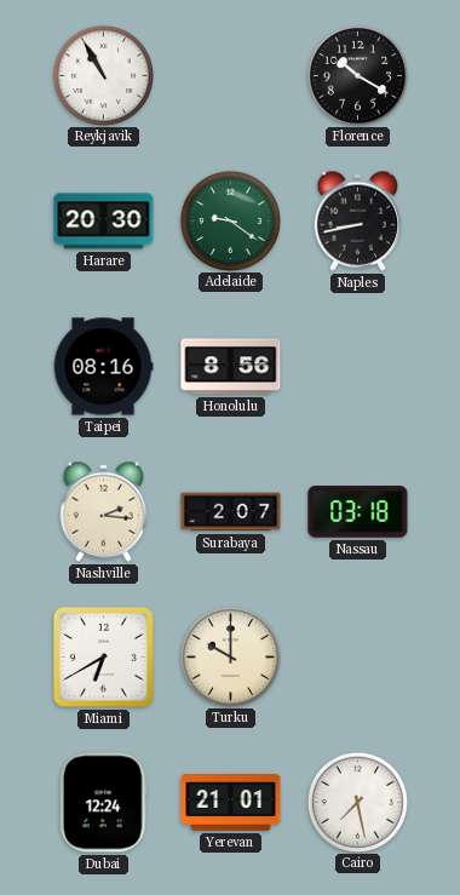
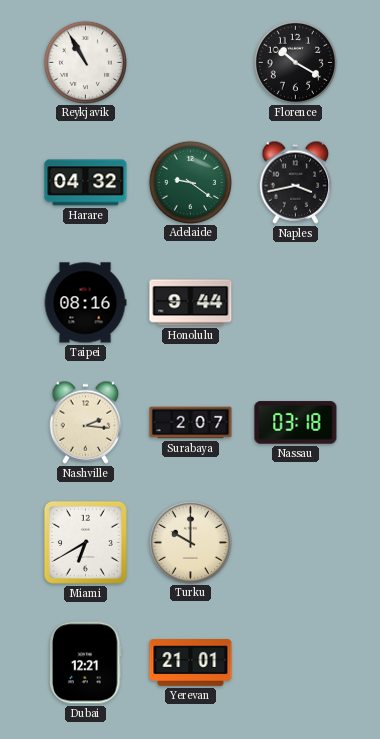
Harare: 20:30 -> 04:32 (86, 183)
Naples: 8:43 -> 3:43 (296, 182)
Honolulu: 8:56 -> 9:44 (191, 303)
Dubai: 12:24 -> 12:21 (86, 663)
Cairo: 7:28 -> none (357, 802)
